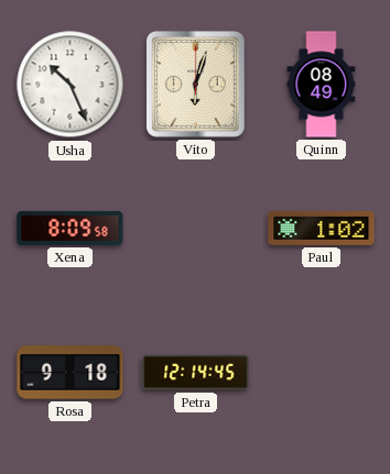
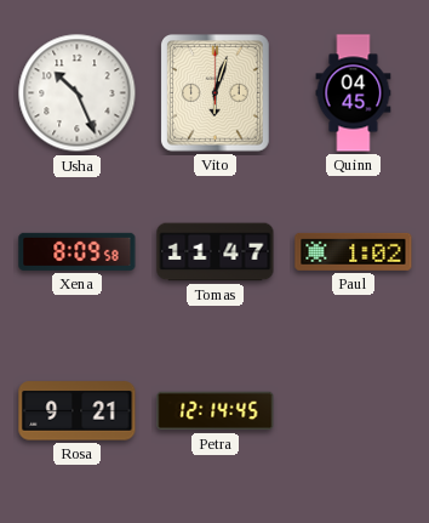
Quinn: 08:49 -> 04:45 (354, 93)
Tomas: none -> 11:47 (216, 252)
Rosa: 9:18 -> 9:21 (78, 411)
